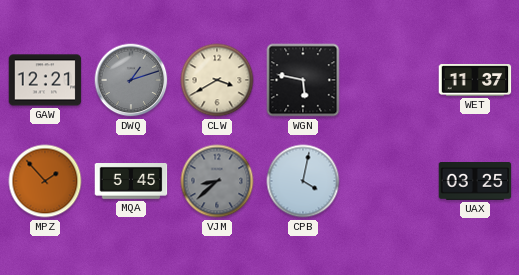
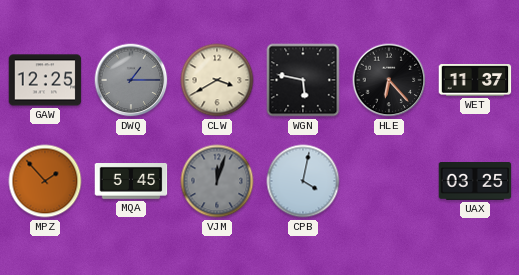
GAW: 12:21 -> 12:25 (45, 80)
DWQ: 1:12 -> 1:15 (131, 80)
HLE: none -> 6:23 (389, 80)
VJM: 8:38 -> 12:03 (217, 181)
